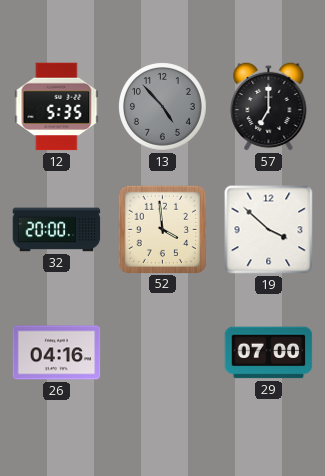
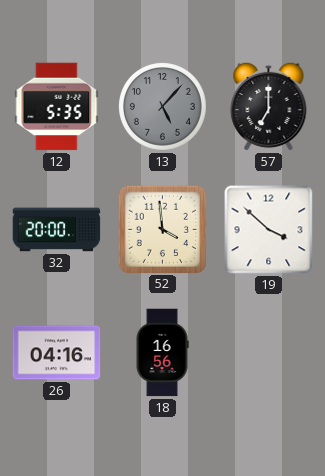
13: 4:53 -> 5:07 (163, 107)
18: none -> 16:56 (162, 353)
29: 07:00 -> none (269, 353)
